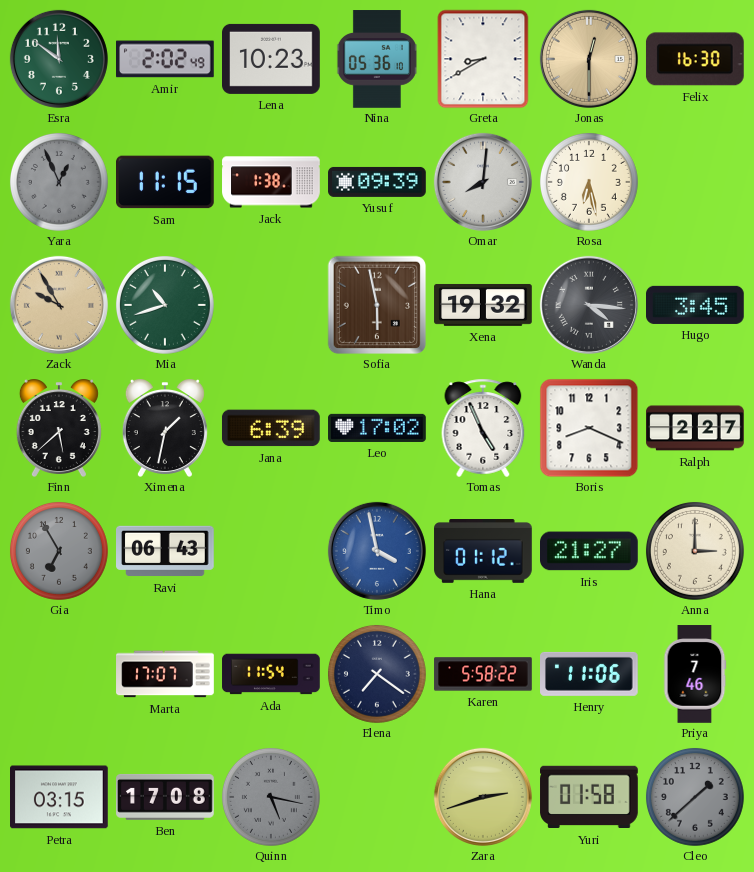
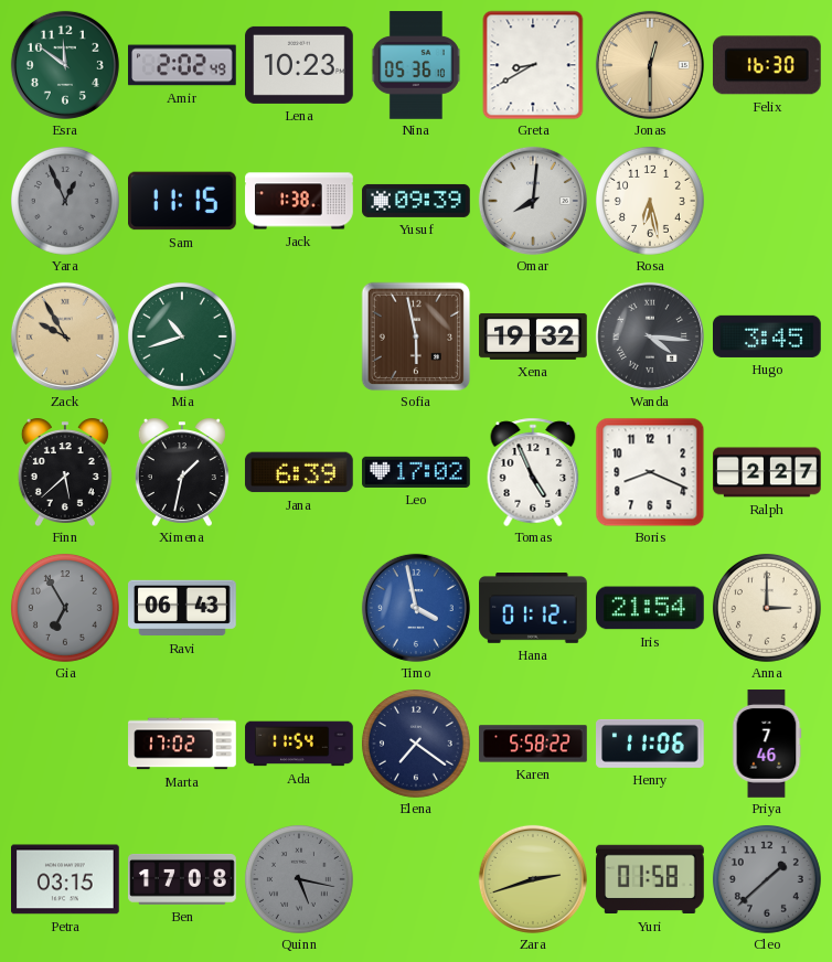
Iris: 21:27 -> 21:54 (651, 608)
Marta: 17:07 -> 17:02 (182, 744)
